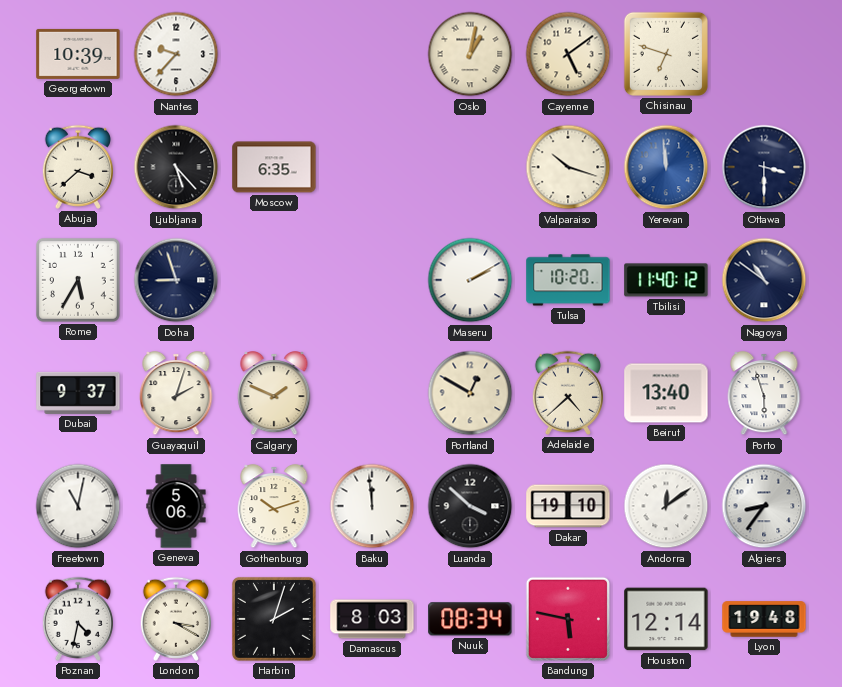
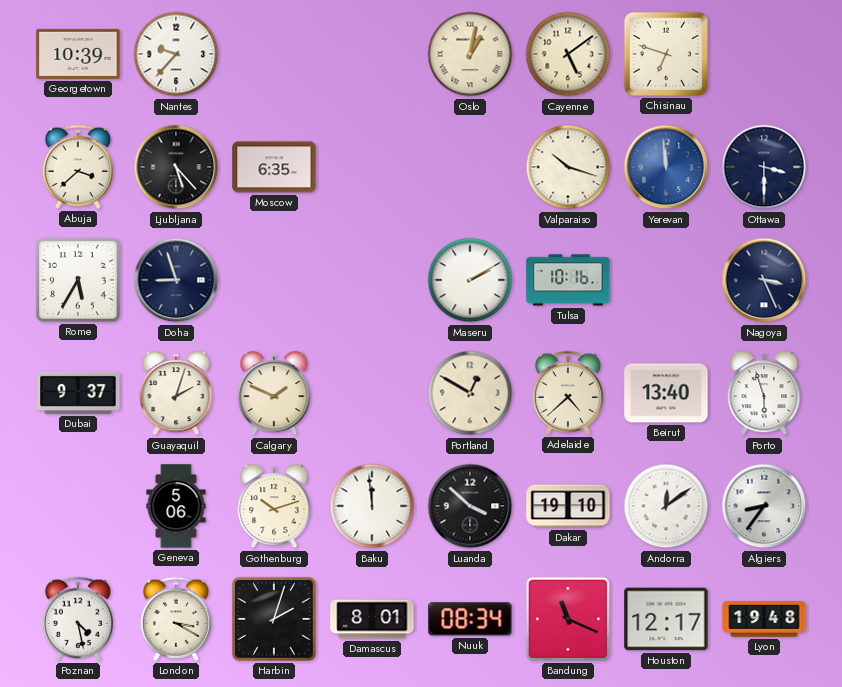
Tulsa: 10:20 -> 10:16 (568, 280)
Tbilisi: 11:40 -> none (666, 280)
Nagoya: 10:51 -> 3:26 (764, 280)
Freetown: 11:02 -> none (78, 506)
Poznan: 4:32 -> 4:28 (77, 619)
Damascus: 8:03 -> 8:01 (372, 619)
Bandung: 5:47 -> 11:19 (568, 619)
Houston: 12:14 -> 12:17 (666, 619)
